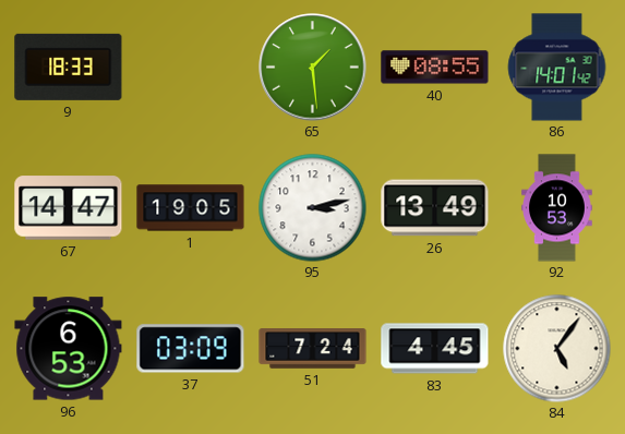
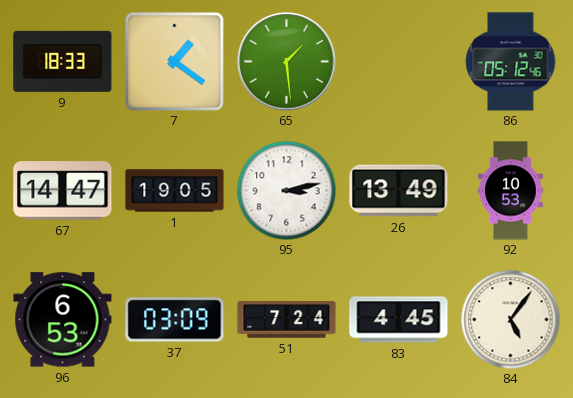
7: none -> 1:21 (175, 62)
40: 08:55 -> none (435, 68)
86: 14:01 -> 05:12 (511, 62)
